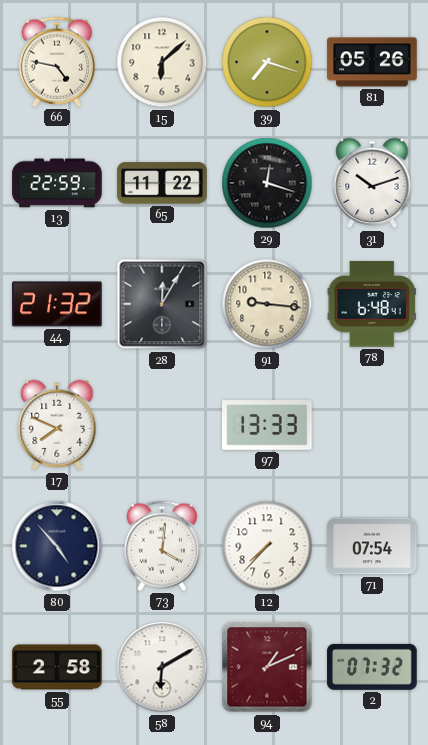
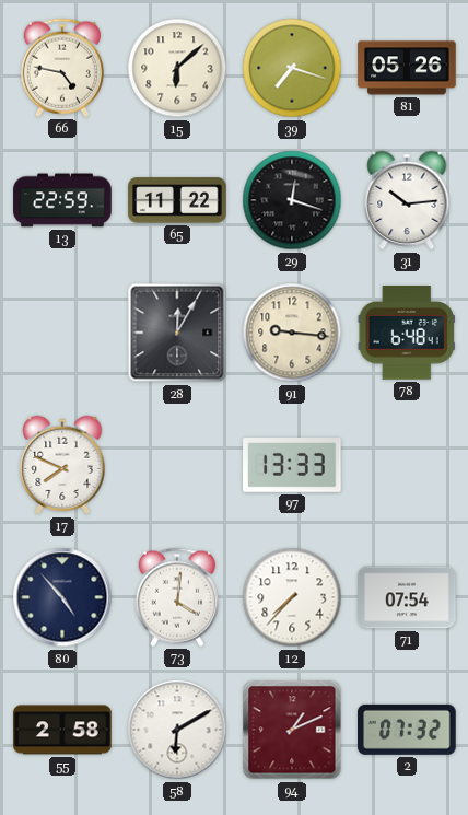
31: 10:12 -> 10:14 (407, 200)
44: 21:32 -> none (57, 304)
